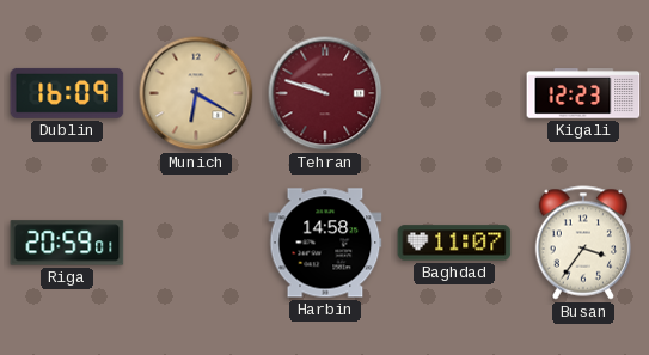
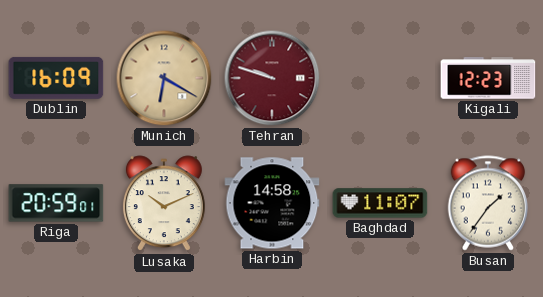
Lusaka: none -> 10:11 (164, 204)
Busan: 3:36 -> 1:36 (488, 203)
